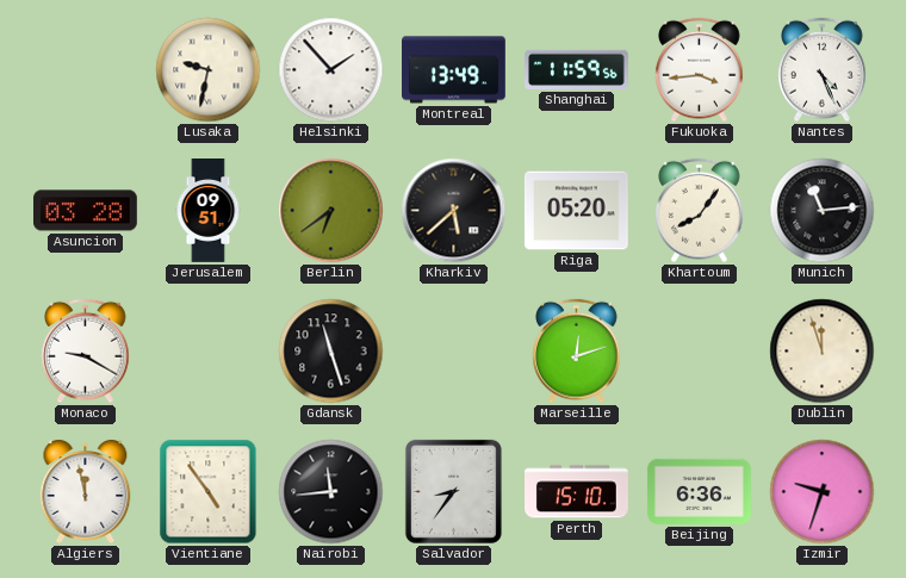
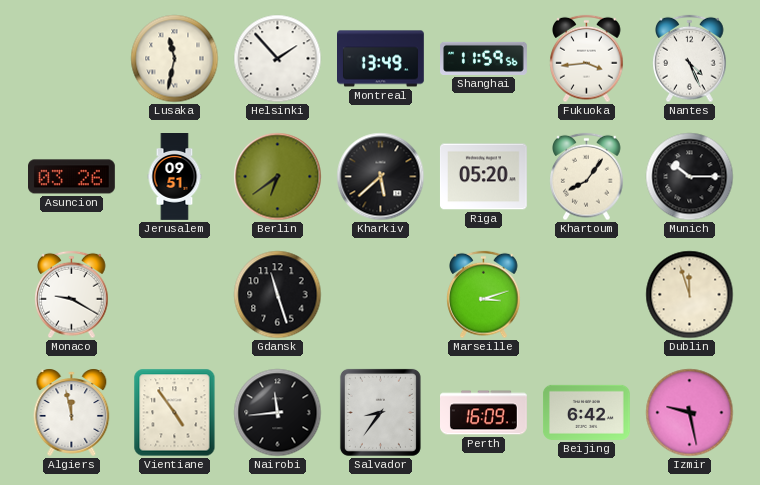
Lusaka: 9:32 -> 11:32 (175, 59)
Asuncion: 03:28 -> 03:26 (72, 177)
Munich: 11:14 -> 10:15 (690, 177)
Marseille: 12:12 -> 3:12 (484, 295)
Perth: 15:10 -> 16:09 (484, 413)
Beijing: 6:36 -> 6:42 (586, 412)
Izmir: 9:33 -> 9:28 (690, 413)
